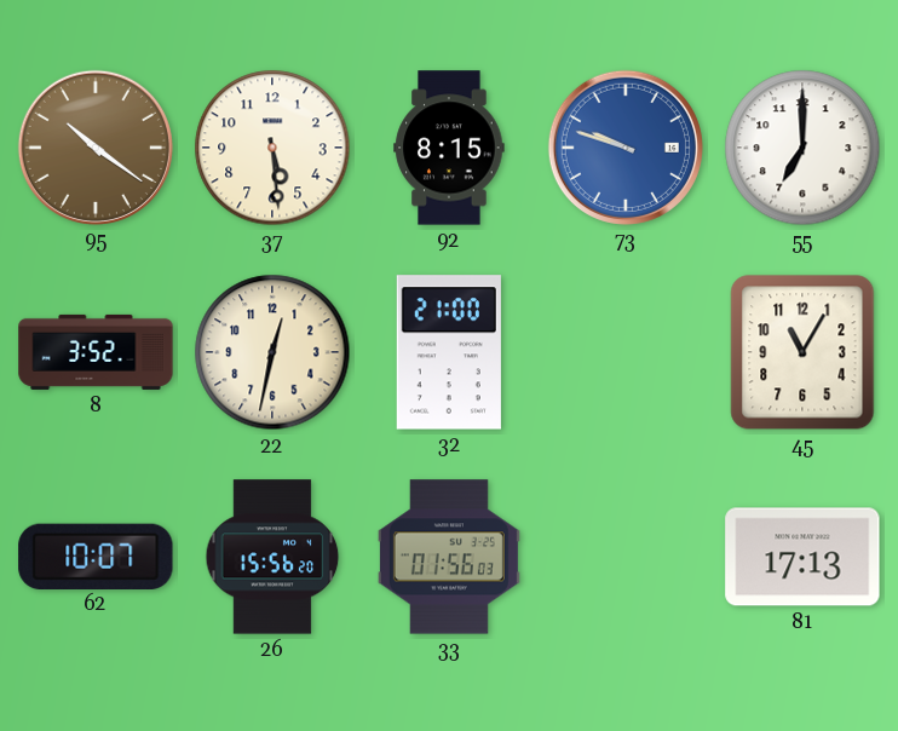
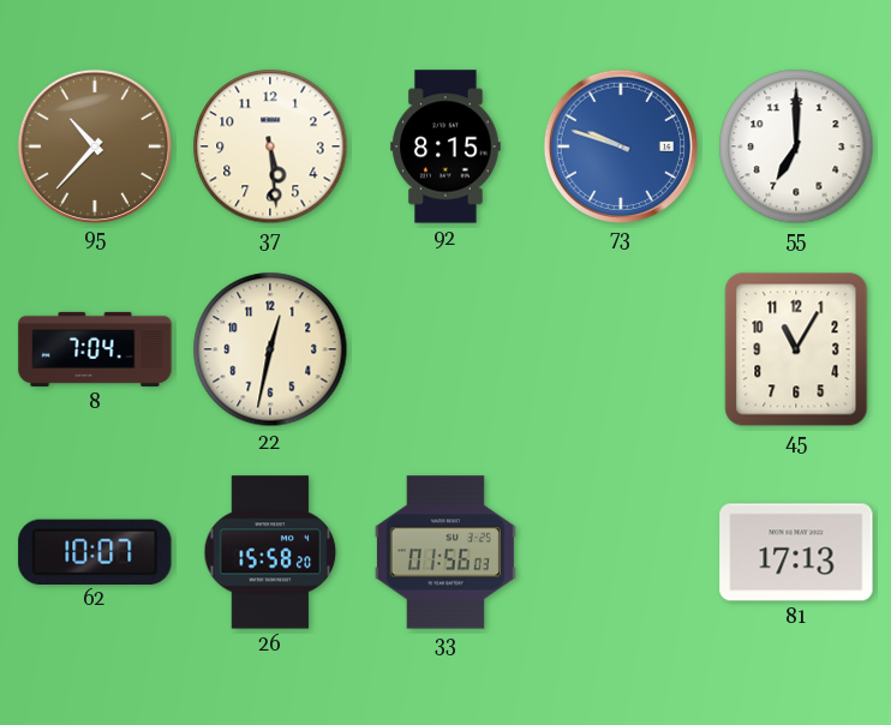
95: 10:21 -> 10:37 (95, 146)
8: 3:52 -> 7:04 (95, 349)
32: 21:00 -> none (449, 352)
26: 15:56 -> 15:58 (270, 552)
